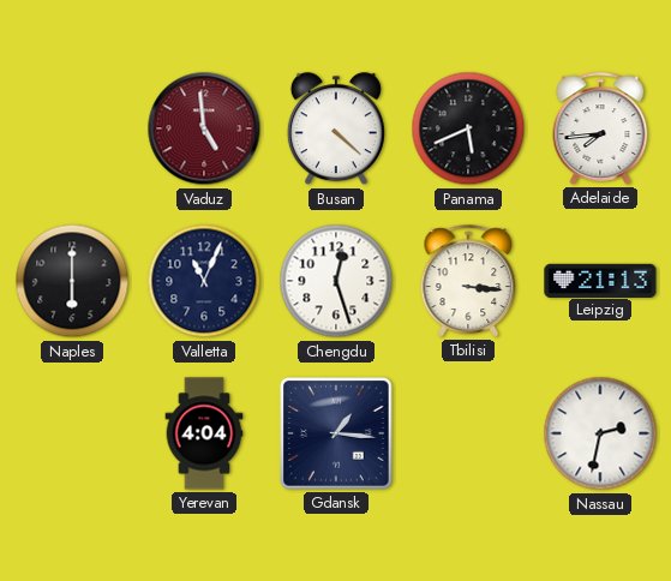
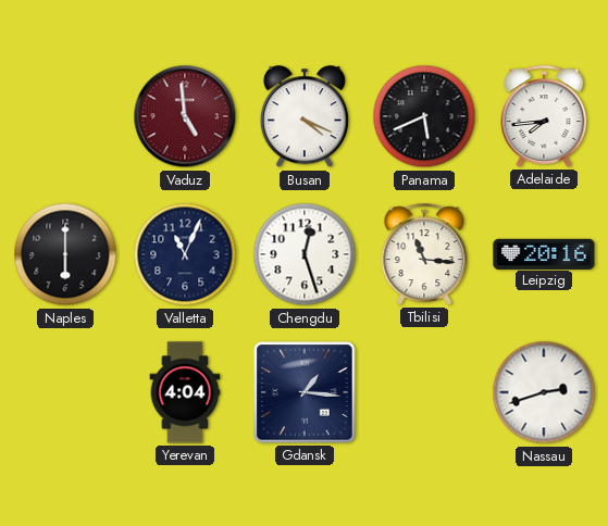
Busan: 4:22 -> 4:19 (305, 117)
Tbilisi: 3:16 -> 11:16 (424, 254)
Leipzig: 21:13 -> 20:16 (544, 253)
Nassau: 2:32 -> 2:42 (544, 392)
